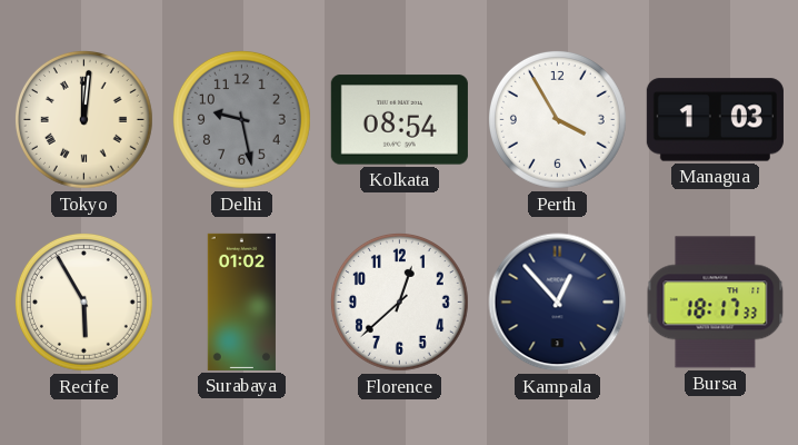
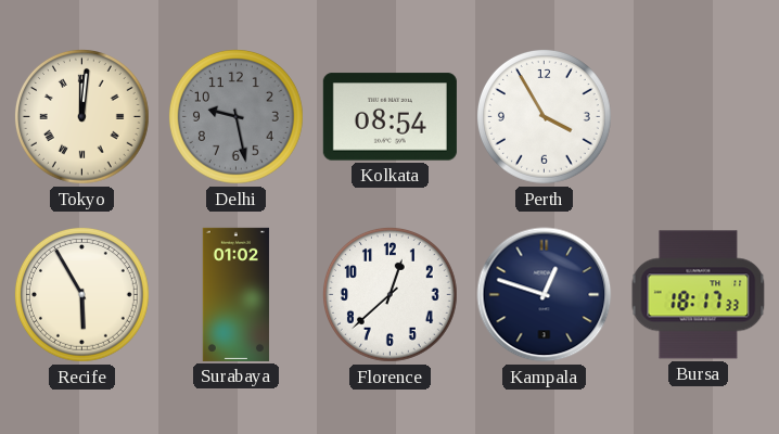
Managua: 1:03 -> none (715, 120)
Kampala: 12:53 -> 12:48 (545, 295)
